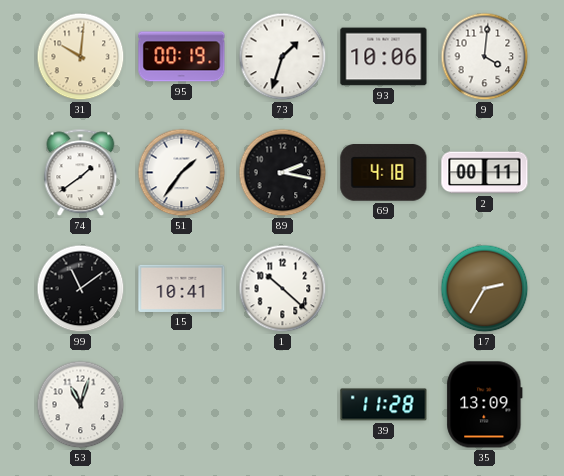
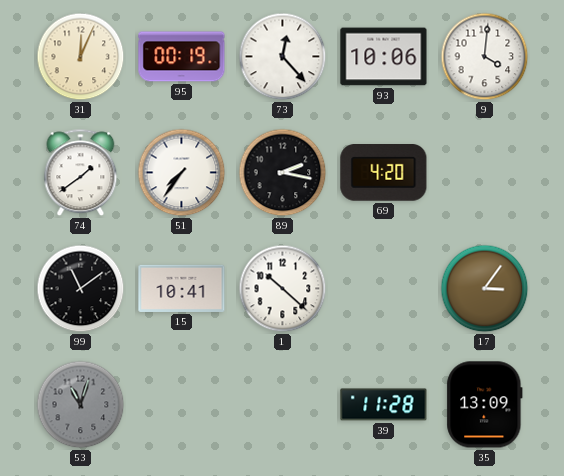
31: 10:01 -> 12:04 (81, 57)
73: 1:33 -> 12:23 (283, 57)
51: 1:36 -> 7:36 (182, 173)
69: 4:18 -> 4:20 (384, 173)
2: 00:11 -> none (485, 173)
17: 2:35 -> 3:06 (485, 289)
53 dial: white -> grey (81, 405)
